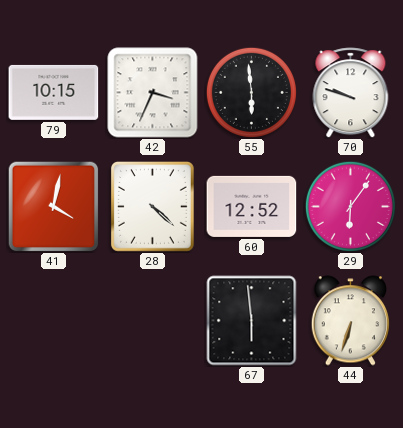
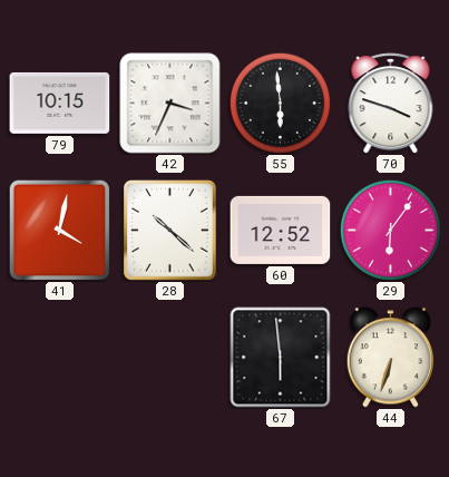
70: 9:48 -> 3:48 (391, 104)
28: 4:22 -> 10:22 (169, 231)
